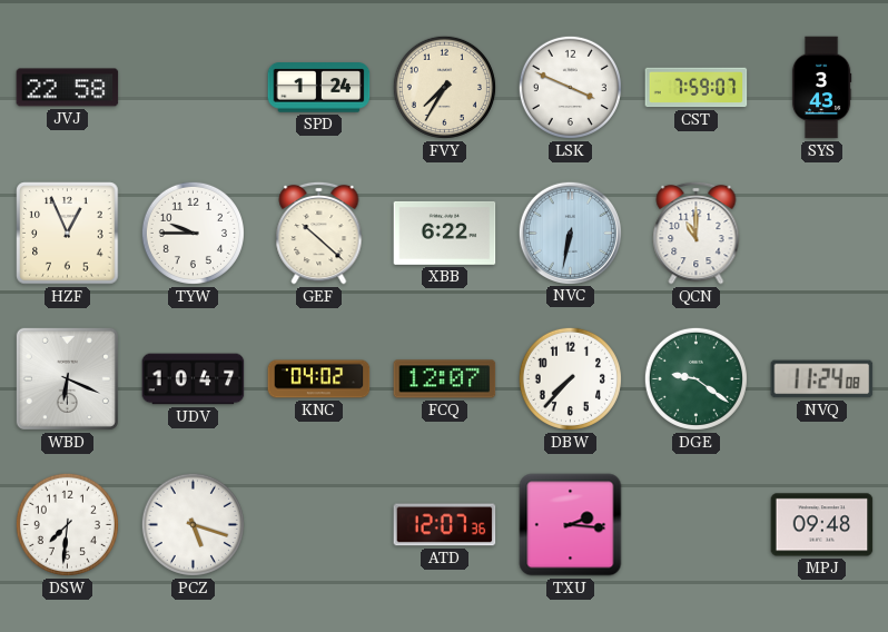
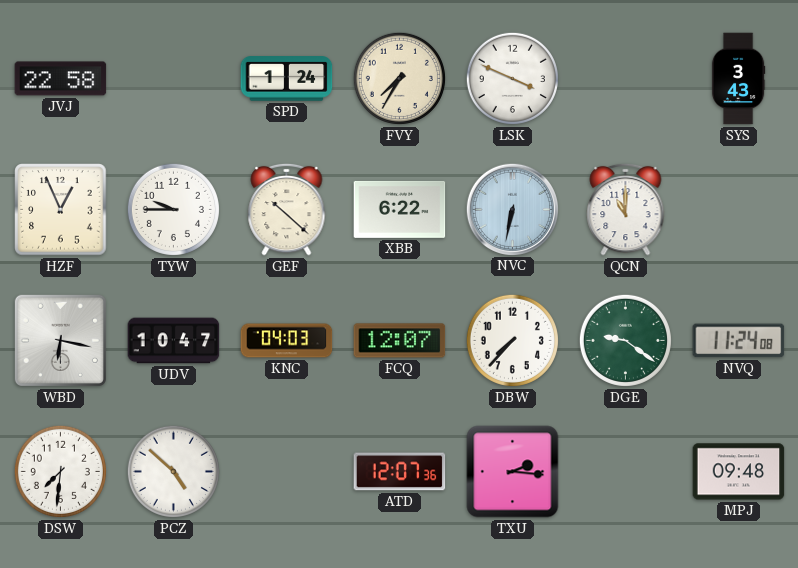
CST: 7:59 -> none (697, 88)
WBD: 6:19 -> 6:17 (60, 340)
KNC: 04:02 -> 04:03 (287, 341)
PCZ: 5:18 -> 4:52 (173, 471)
